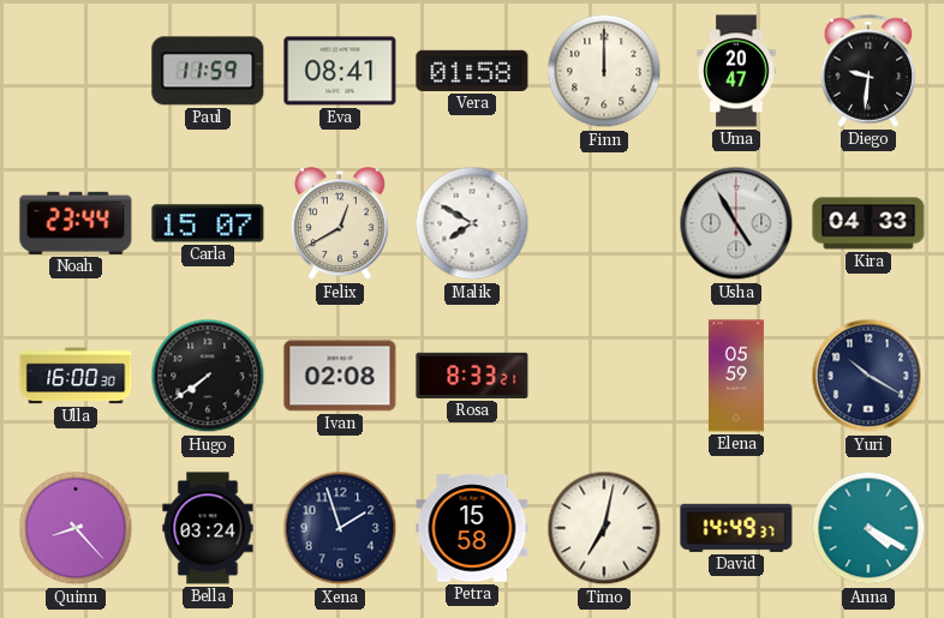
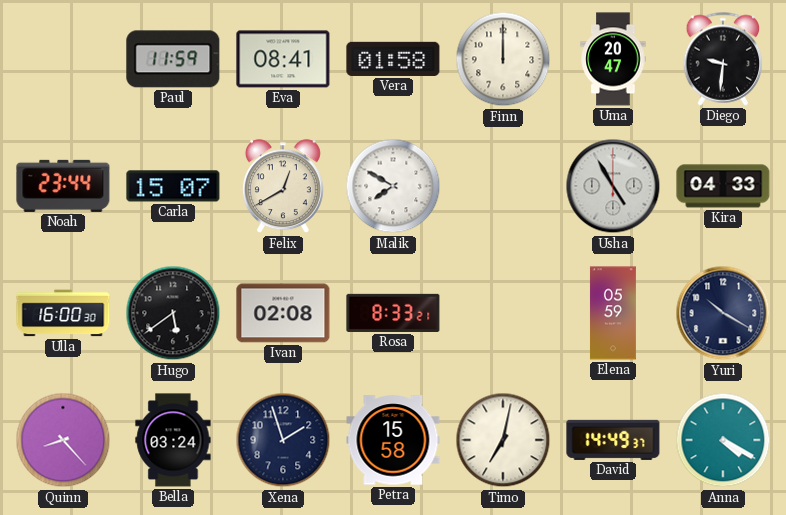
Hugo: 7:39 -> 5:39 (173, 313)
